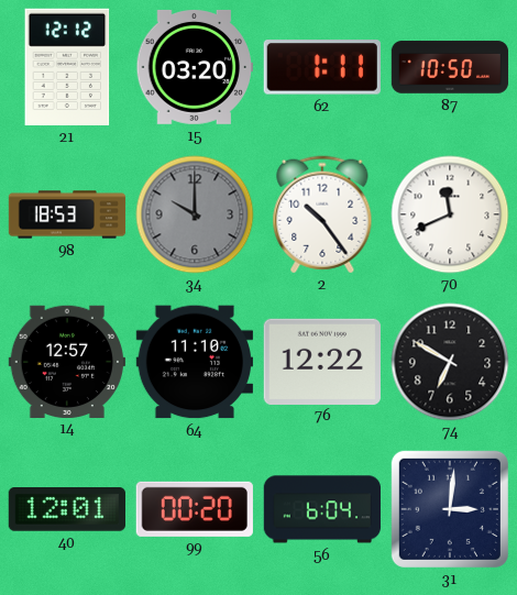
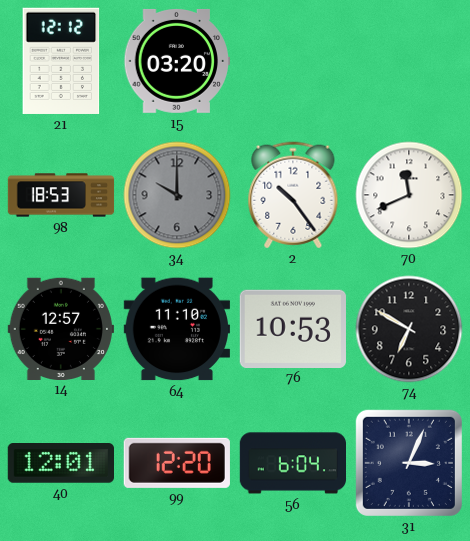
62: 1:11 -> none (322, 67)
87: 10:50 -> none (450, 67)
76: 12:22 -> 10:53 (293, 328)
99: 00:20 -> 12:20 (177, 463)
31: 3:01 -> 3:04 (409, 463)
